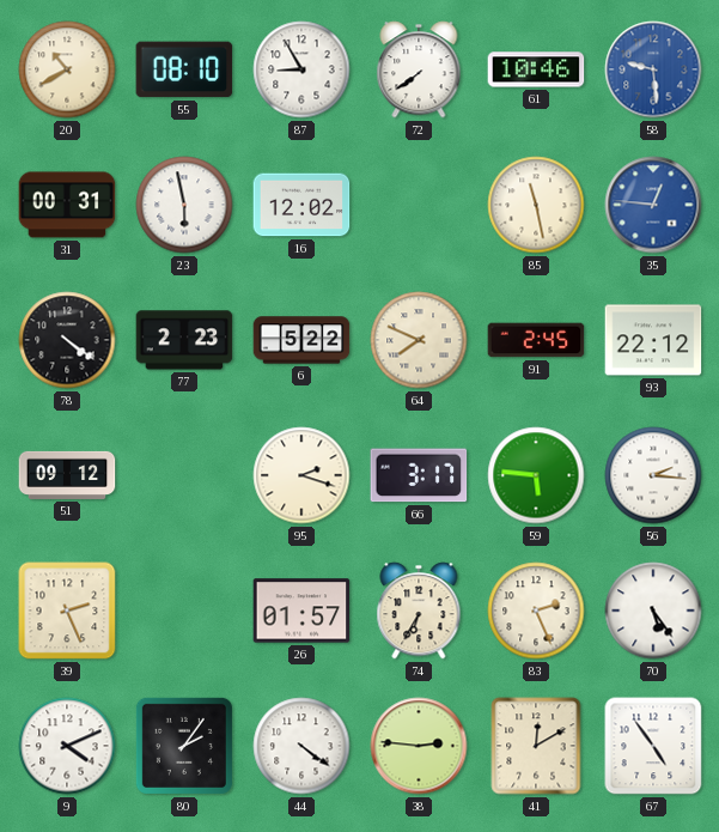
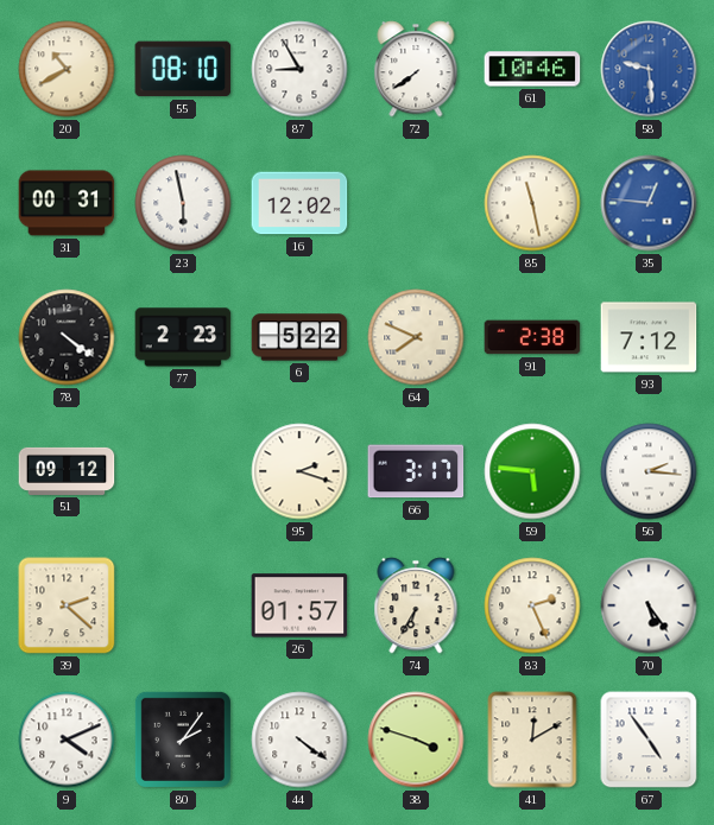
91: 2:45 -> 2:38 (532, 337)
93: 22:12 -> 7:12 (649, 337)
39: 2:26 -> 2:22 (67, 605)
38: 2:46 -> 3:48 (416, 740)
